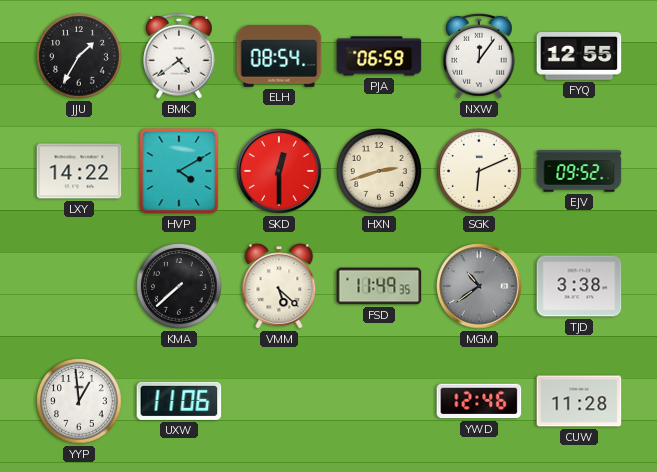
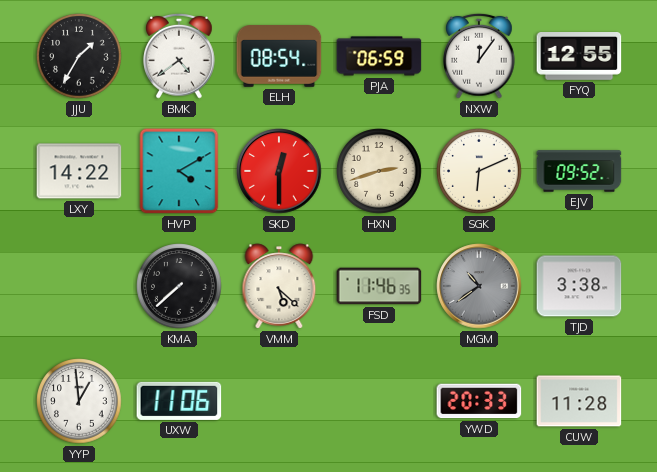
FSD: 11:49 -> 11:46 (379, 286)
YWD: 12:46 -> 20:33 (479, 401)
